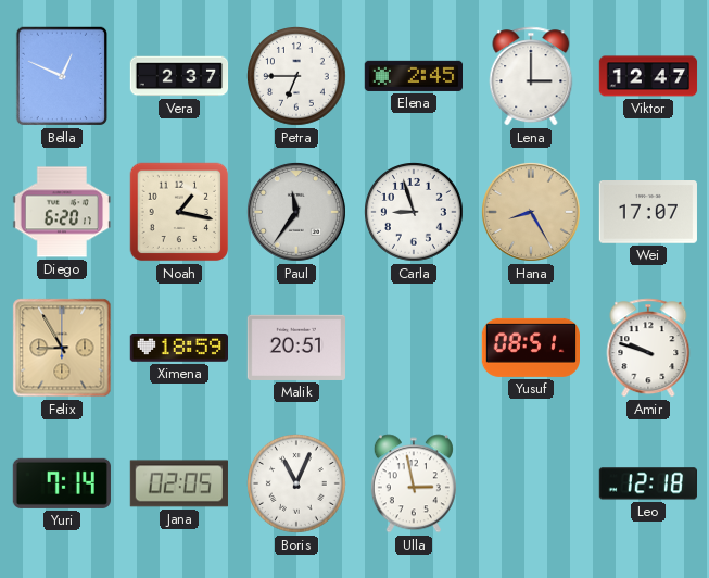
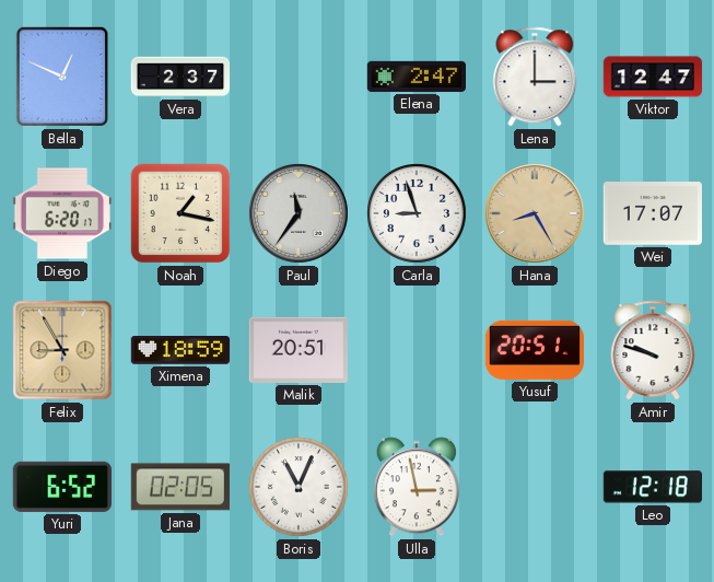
Petra: 6:45 -> none (297, 77)
Elena: 2:45 -> 2:47 (415, 77)
Yusuf: 08:51 -> 20:51 (534, 350)
Yuri: 7:14 -> 6:52 (62, 487)
